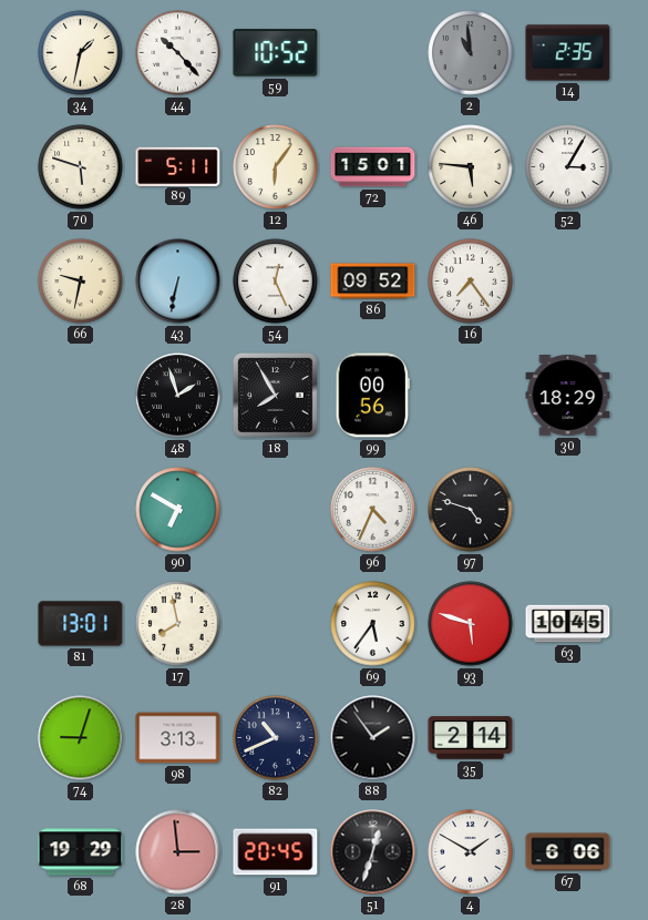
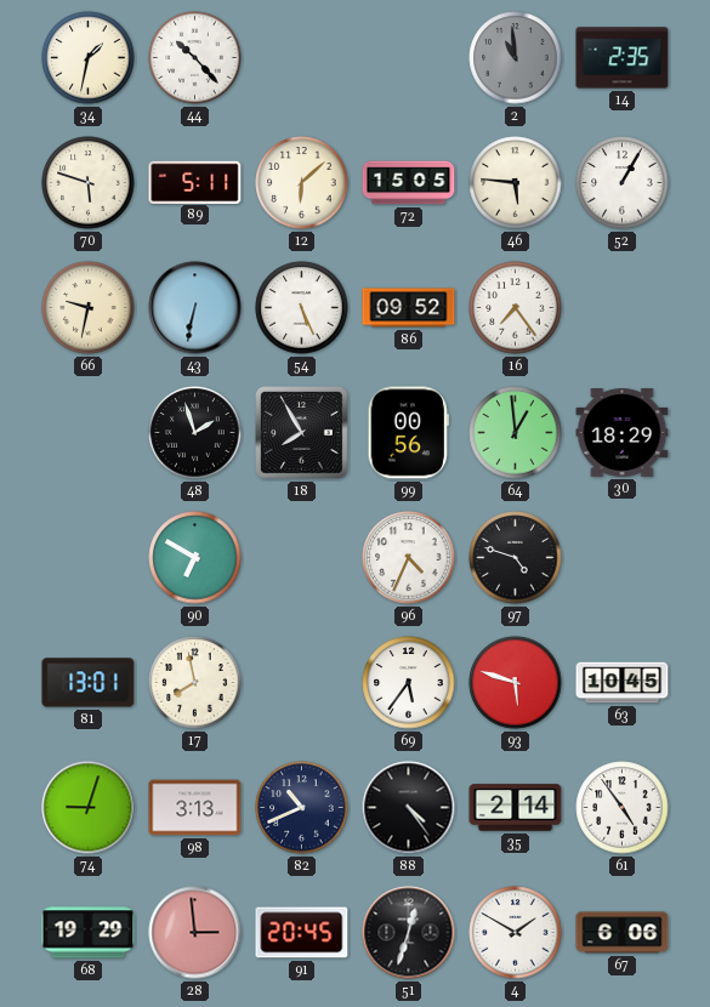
59: 10:52 -> none (276, 53)
12: 6:06 -> 6:08 (302, 183)
72: 15:01 -> 15:05 (409, 183)
52: 3:05 -> 1:05 (623, 183)
54: 12:26 -> 5:26 (302, 308)
64: none -> 12:59 (516, 433)
88: 1:54 -> 4:24 (409, 808)
61: none -> 4:54 (623, 808)
